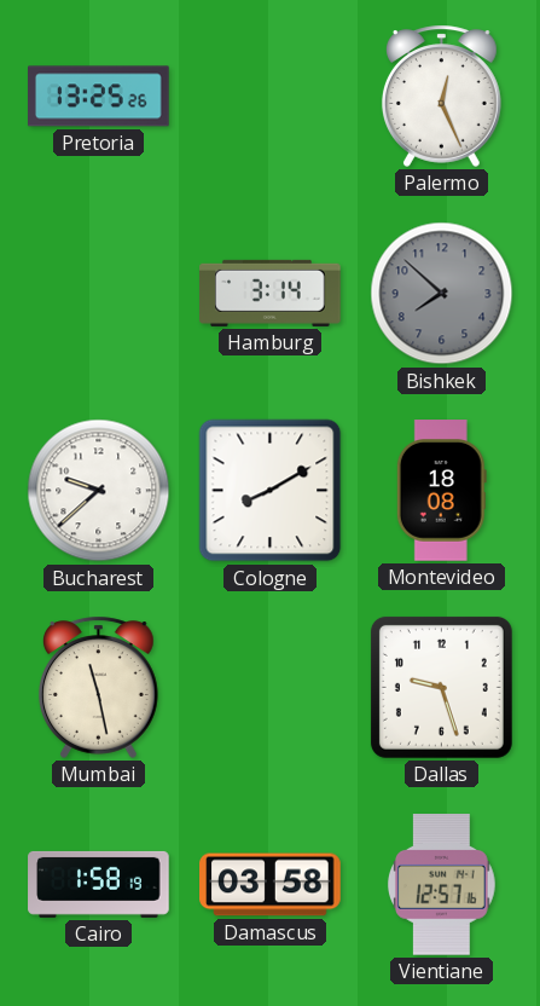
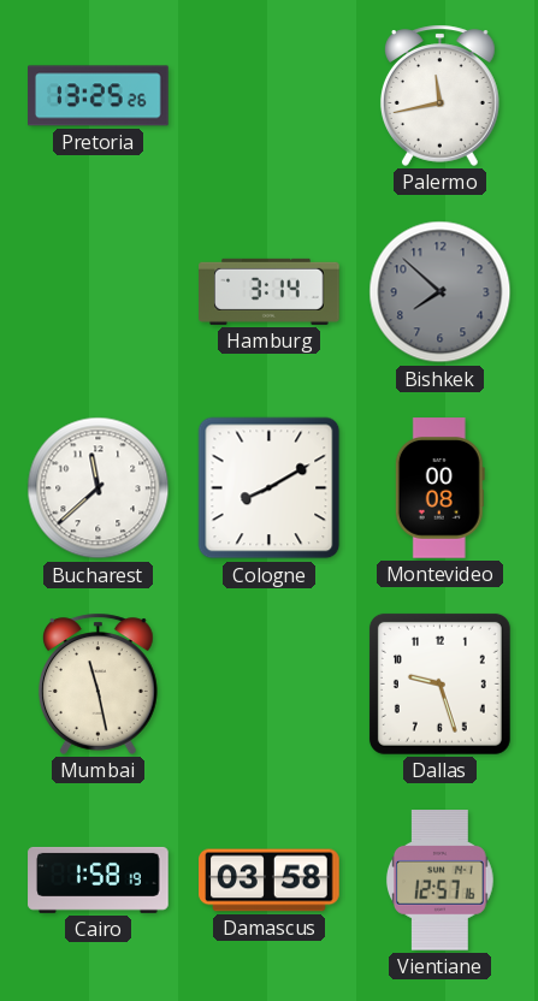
Palermo: 12:26 -> 11:43 (439, 95)
Bucharest: 9:38 -> 11:38 (99, 488)
Montevideo: 18:08 -> 00:08 (439, 488)
